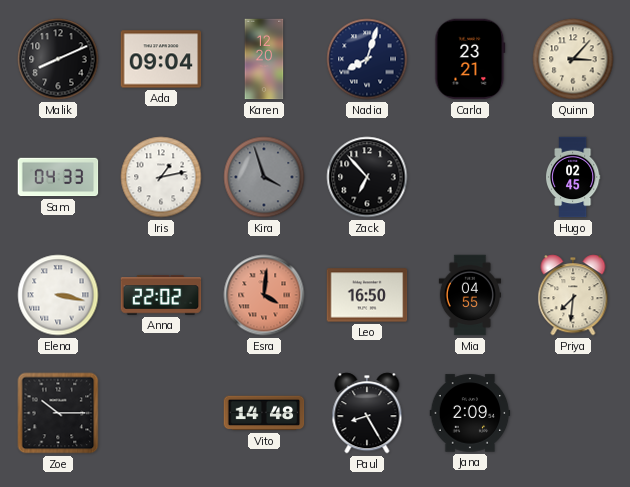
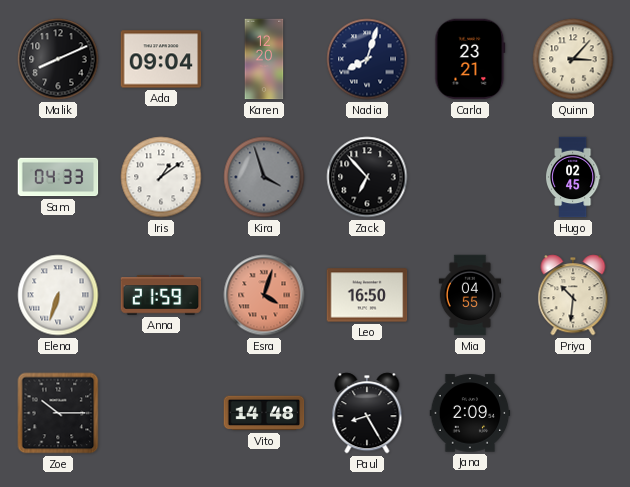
Iris: 1:13 -> 1:09 (161, 177)
Elena: 3:17 -> 6:33 (58, 295)
Anna: 22:02 -> 21:59 (161, 295)
Esra: 4:01 -> 4:03 (264, 295)
Priya: 7:31 -> 10:31 (573, 295)
